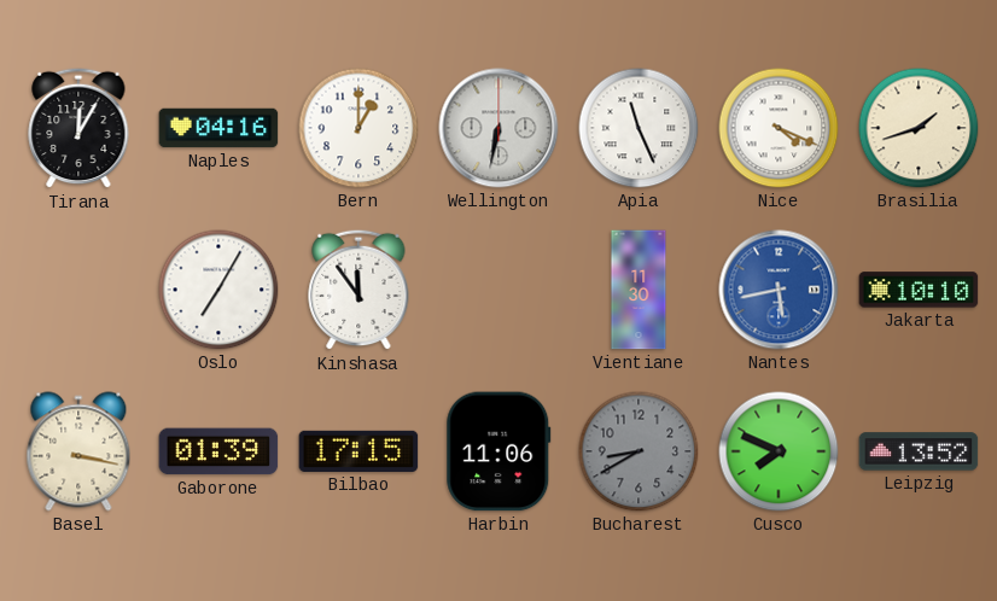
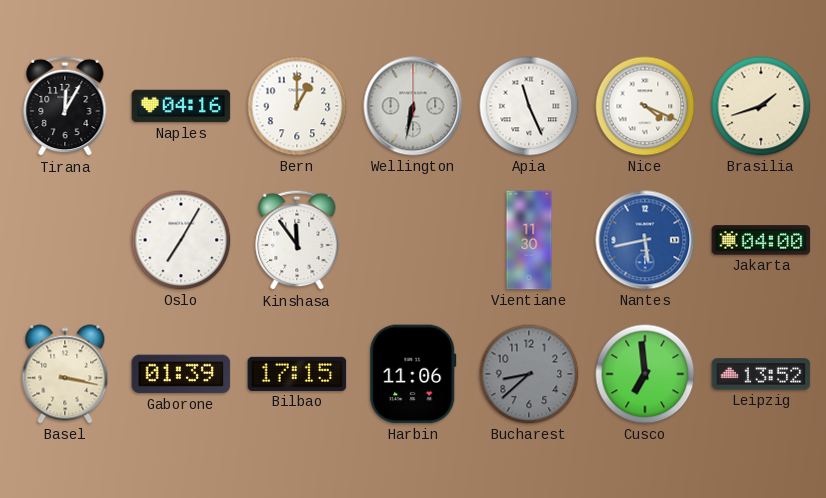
Jakarta: 10:10 -> 04:00 (761, 240)
Bucharest: 8:40 -> 8:38 (529, 374)
Cusco: 7:49 -> 6:59 (645, 374)
